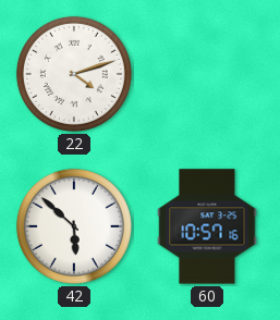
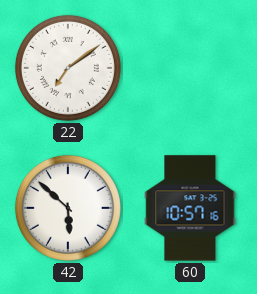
22: 4:12 -> 7:09 (68, 68)
